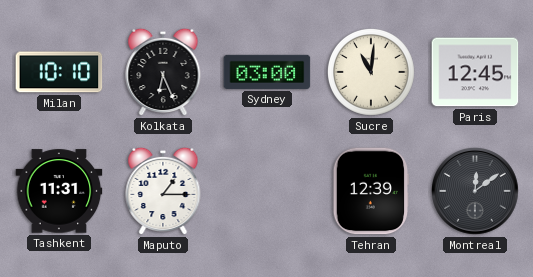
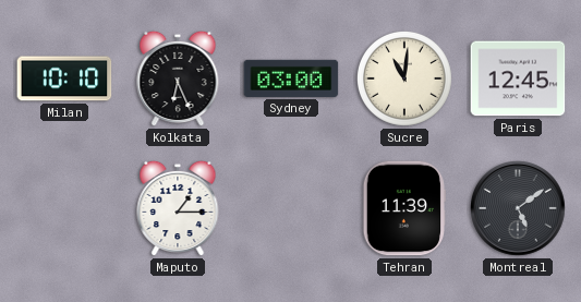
Tashkent: 11:31 -> none (59, 191)
Tehran: 12:39 -> 11:39 (403, 208)
Montreal: 12:09 -> 5:09 (519, 209)
